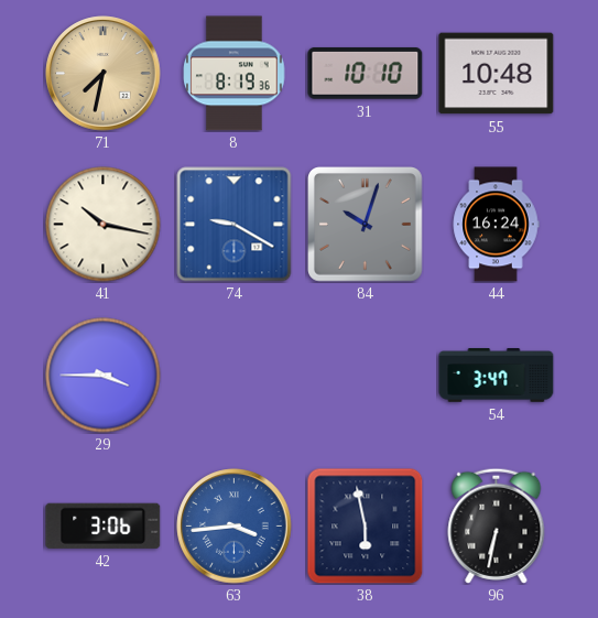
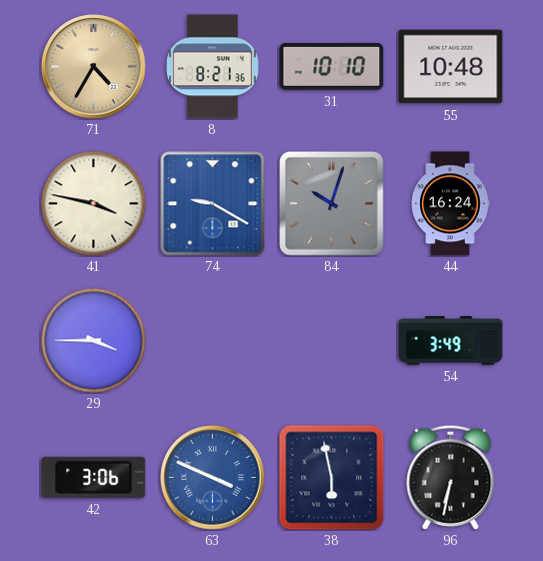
71: 7:32 -> 4:35 (94, 67)
8: 8:19 -> 8:21 (213, 67)
41: 10:17 -> 3:47 (94, 204)
54: 3:47 -> 3:49 (451, 341)
63: 3:44 -> 3:49 (213, 478)
